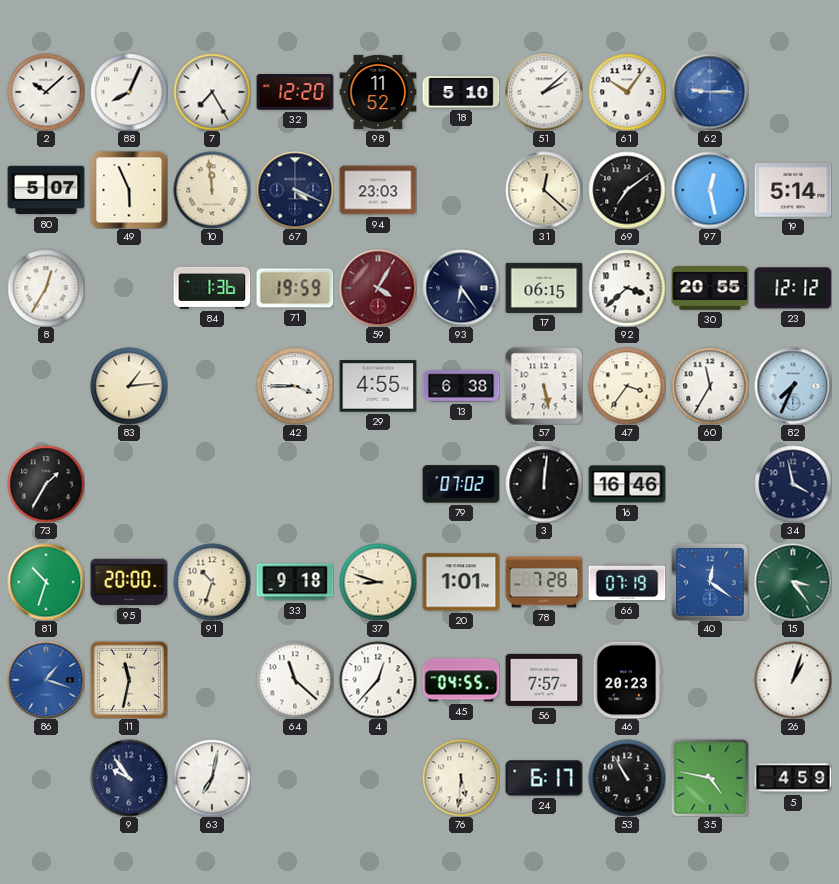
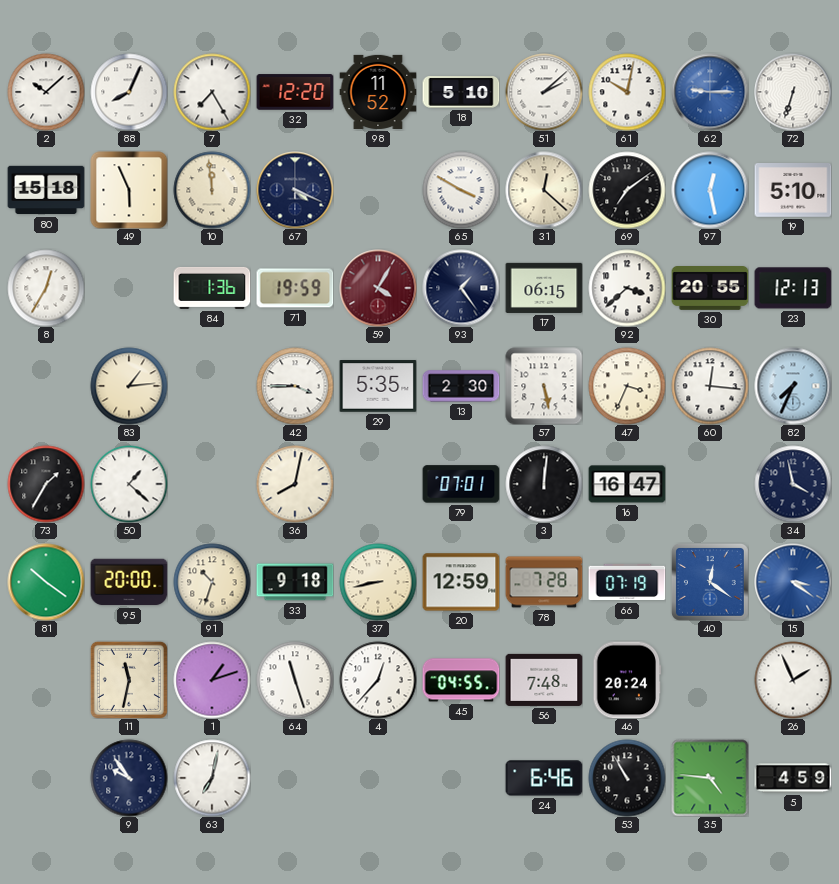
61: 10:06 -> 10:02 (627, 92)
72: none -> 6:33 (793, 92)
80: 5:07 -> 15:18 (46, 190)
94: 23:03 -> none (378, 190)
65: none -> 3:50 (461, 190)
19: 5:14 -> 5:10 (793, 191)
93: 6:24 -> 1:24 (461, 288)
23: 12:12 -> 12:13 (793, 288)
29: 4:55 -> 5:35 (378, 386)
13: 6:38 -> 2:30 (461, 386)
47: 3:36 -> 3:34 (627, 386)
60: 11:35 -> 12:16 (710, 386)
50: none -> 1:22 (129, 484)
36: none -> 8:02 (295, 484)
79: 07:02 -> 07:01 (461, 484)
16: 16:46 -> 16:47 (627, 484)
81: 10:33 -> 10:21 (46, 582)
37: 8:48 -> 8:43 (378, 582)
20: 1:01 -> 12:59 (461, 582)
15: 3:24 -> 3:21 (793, 582)
15 dial: green -> blue (793, 582)
86: 1:18 -> none (46, 680)
1: none -> 1:12 (212, 680)
64: 11:22 -> 11:27 (295, 680)
56: 7:57 -> 7:48 (544, 680)
46: 20:23 -> 20:24 (627, 680)
26: 1:03 -> 1:56 (793, 680)
76: 5:31 -> none (461, 778)
24: 6:17 -> 6:46 (544, 778)
35: 4:47 -> 4:46 (710, 778)
